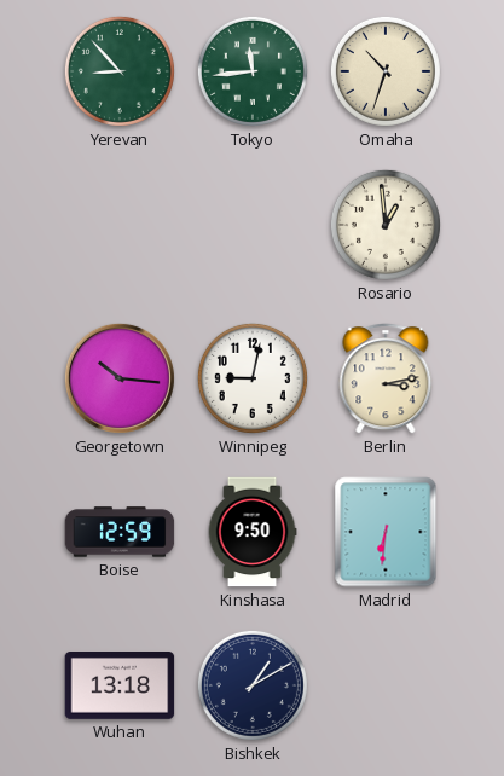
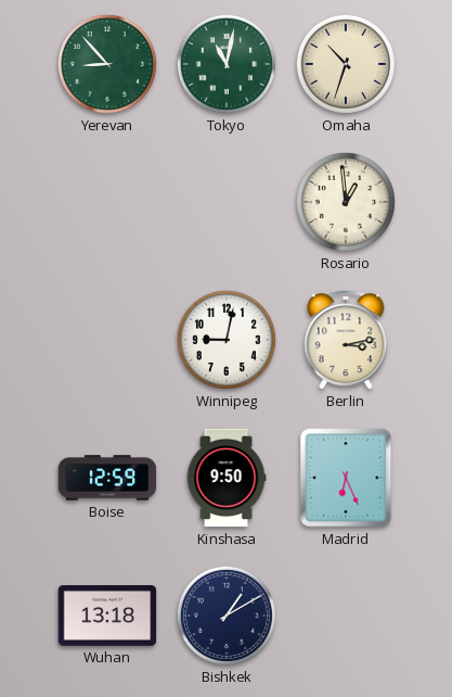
Tokyo: 11:44 -> 11:02 (227, 64)
Georgetown: 10:16 -> none (120, 378)
Madrid: 6:31 -> 6:26 (346, 478)
